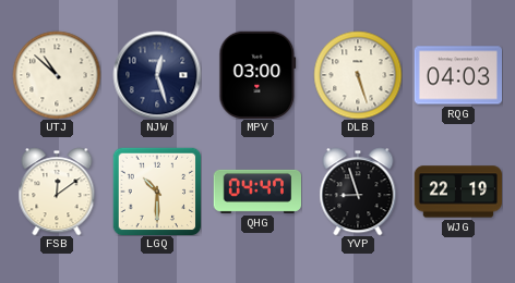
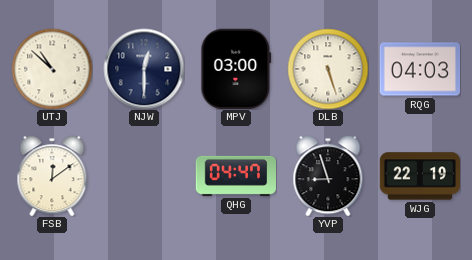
NJW: 12:27 -> 12:30 (144, 69)
LGQ: 10:30 -> none (157, 192)
